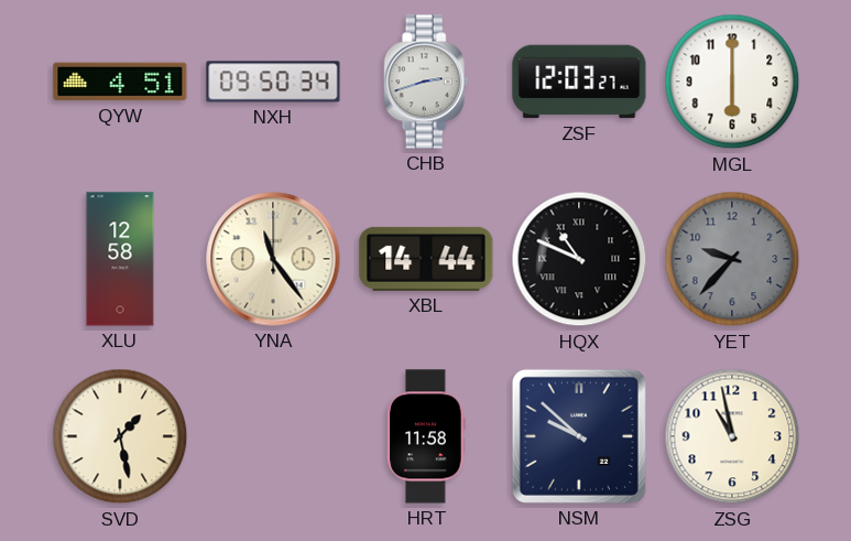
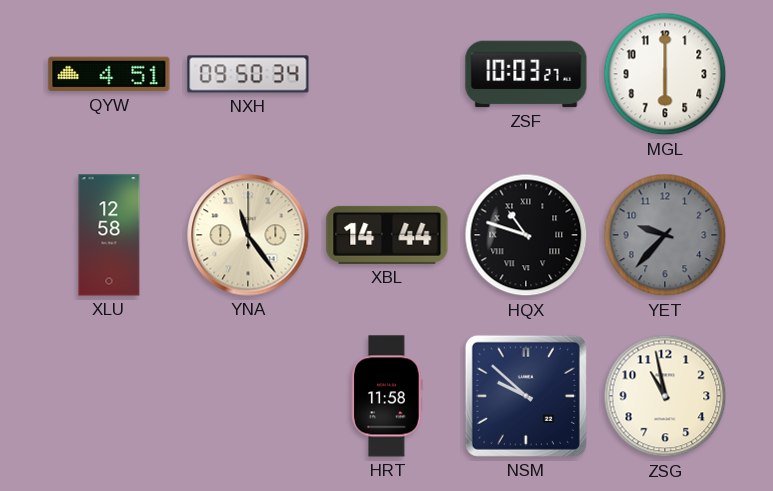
CHB: 2:42 -> none (426, 82)
ZSF: 12:03 -> 10:03 (526, 74)
HQX: 10:49 -> 10:48 (526, 235)
SVD: 1:28 -> none (120, 436)
